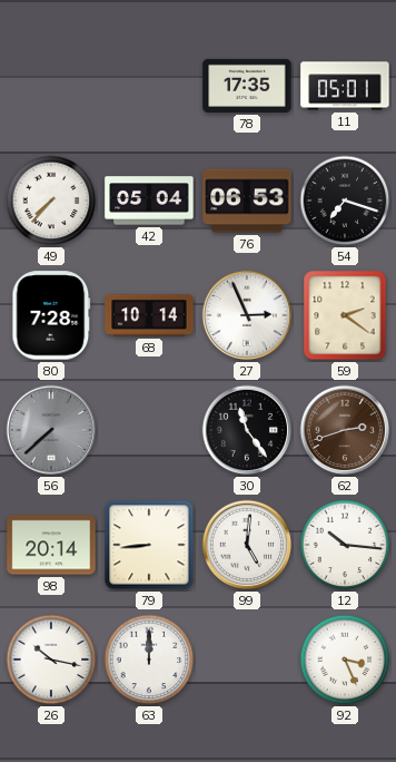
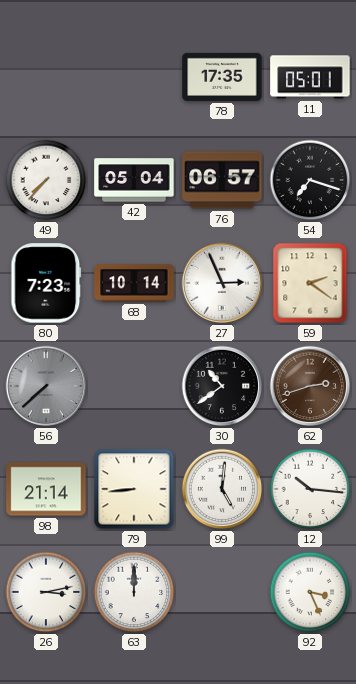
76: 06:53 -> 06:57 (222, 180)
80: 7:28 -> 7:23 (46, 283)
30: 11:24 -> 10:39 (222, 386)
98: 20:14 -> 21:14 (46, 489)
26: 10:17 -> 3:13 (46, 592)
